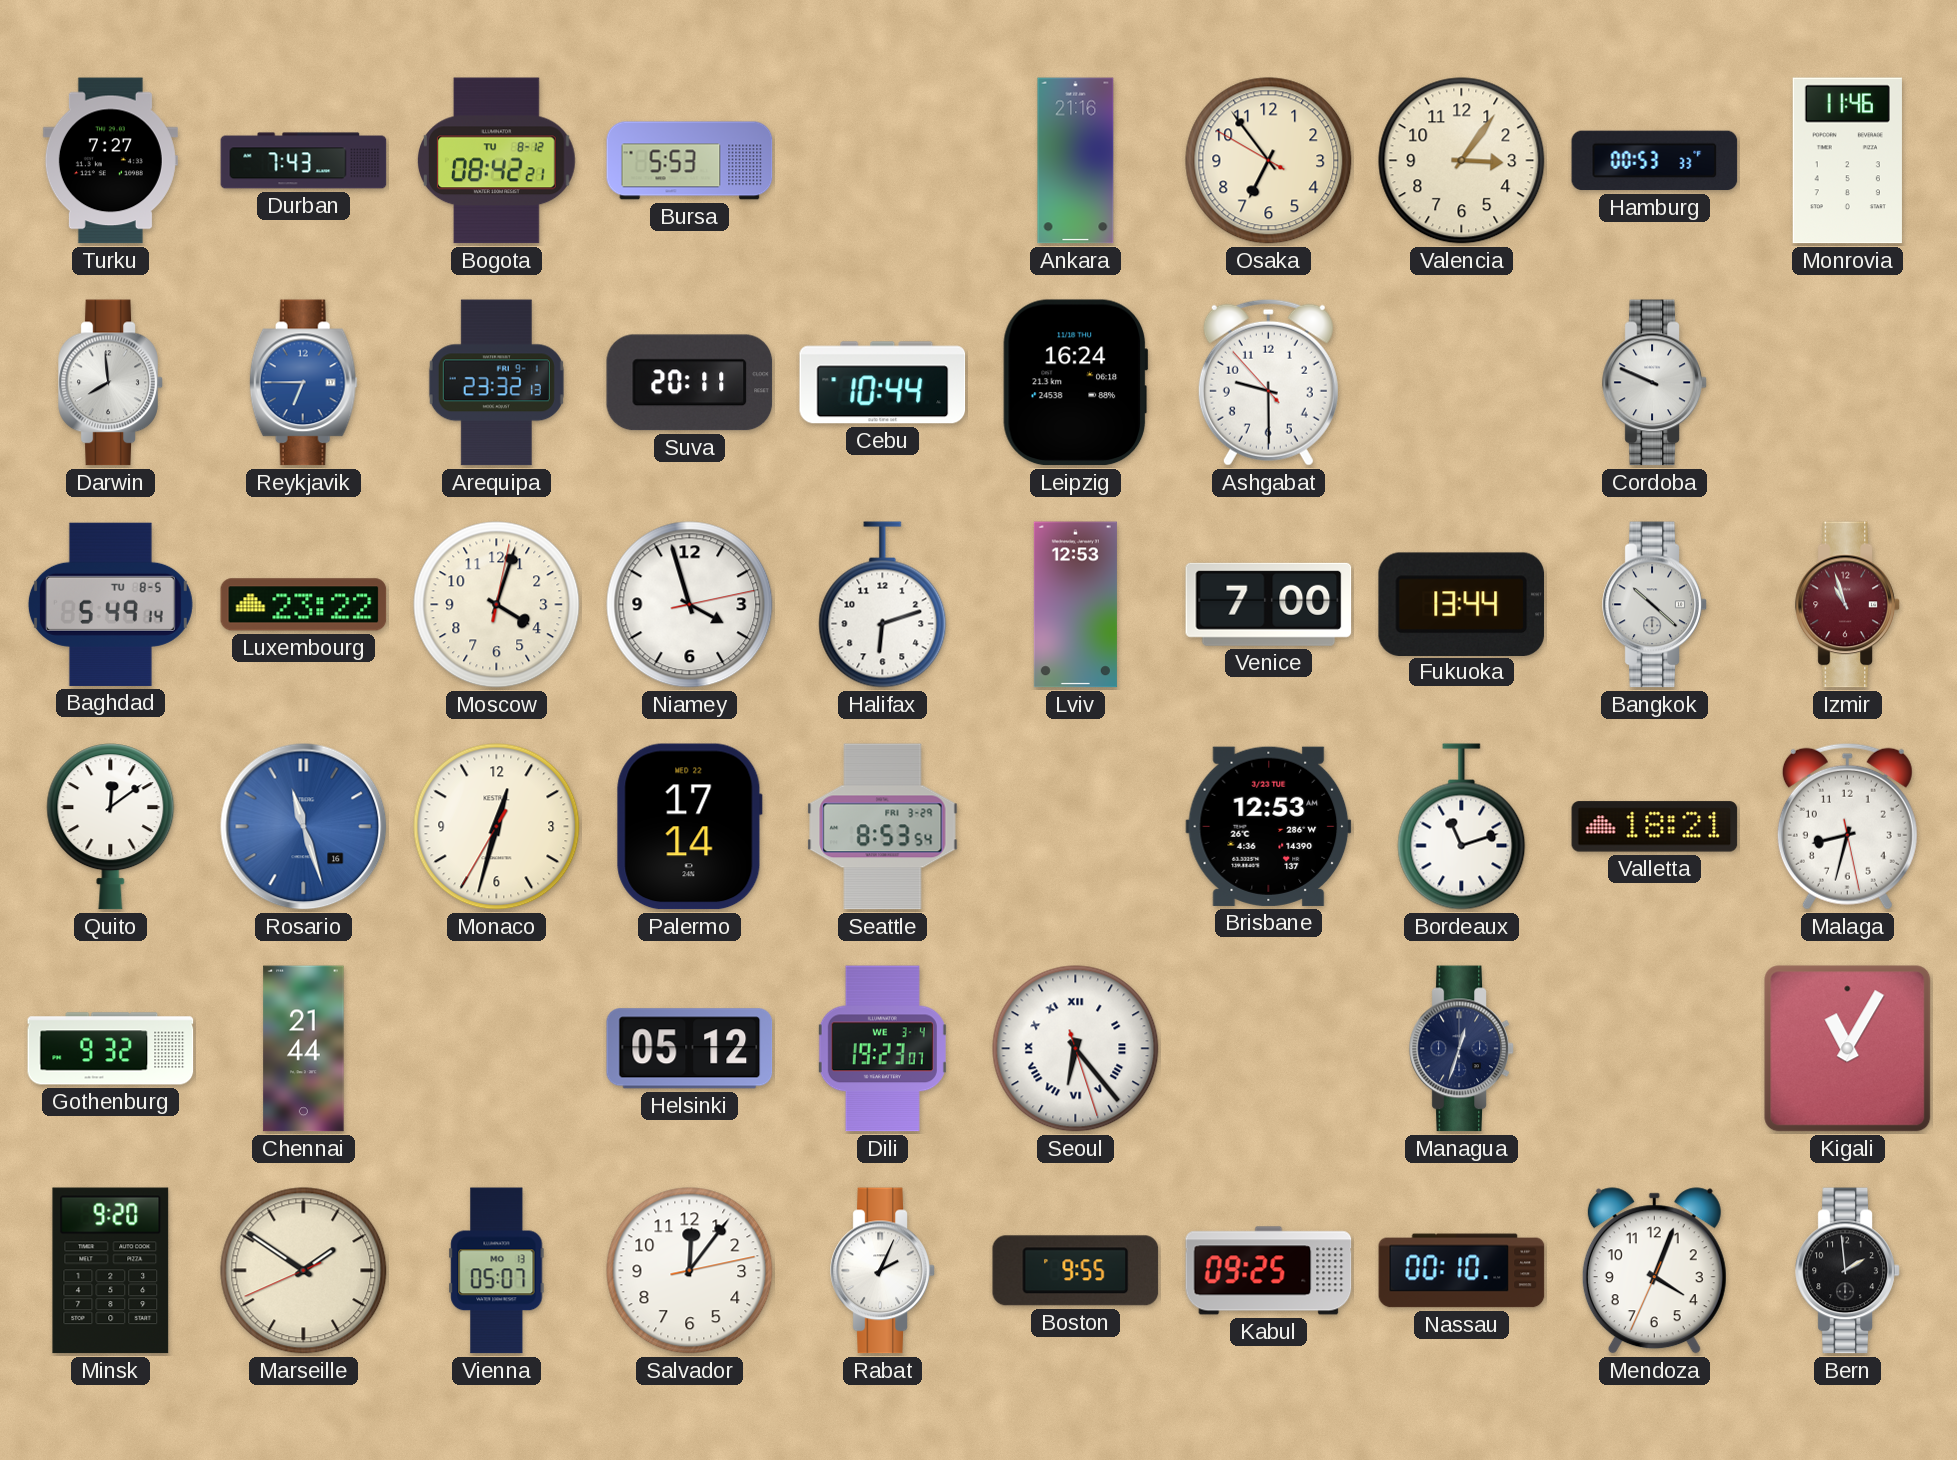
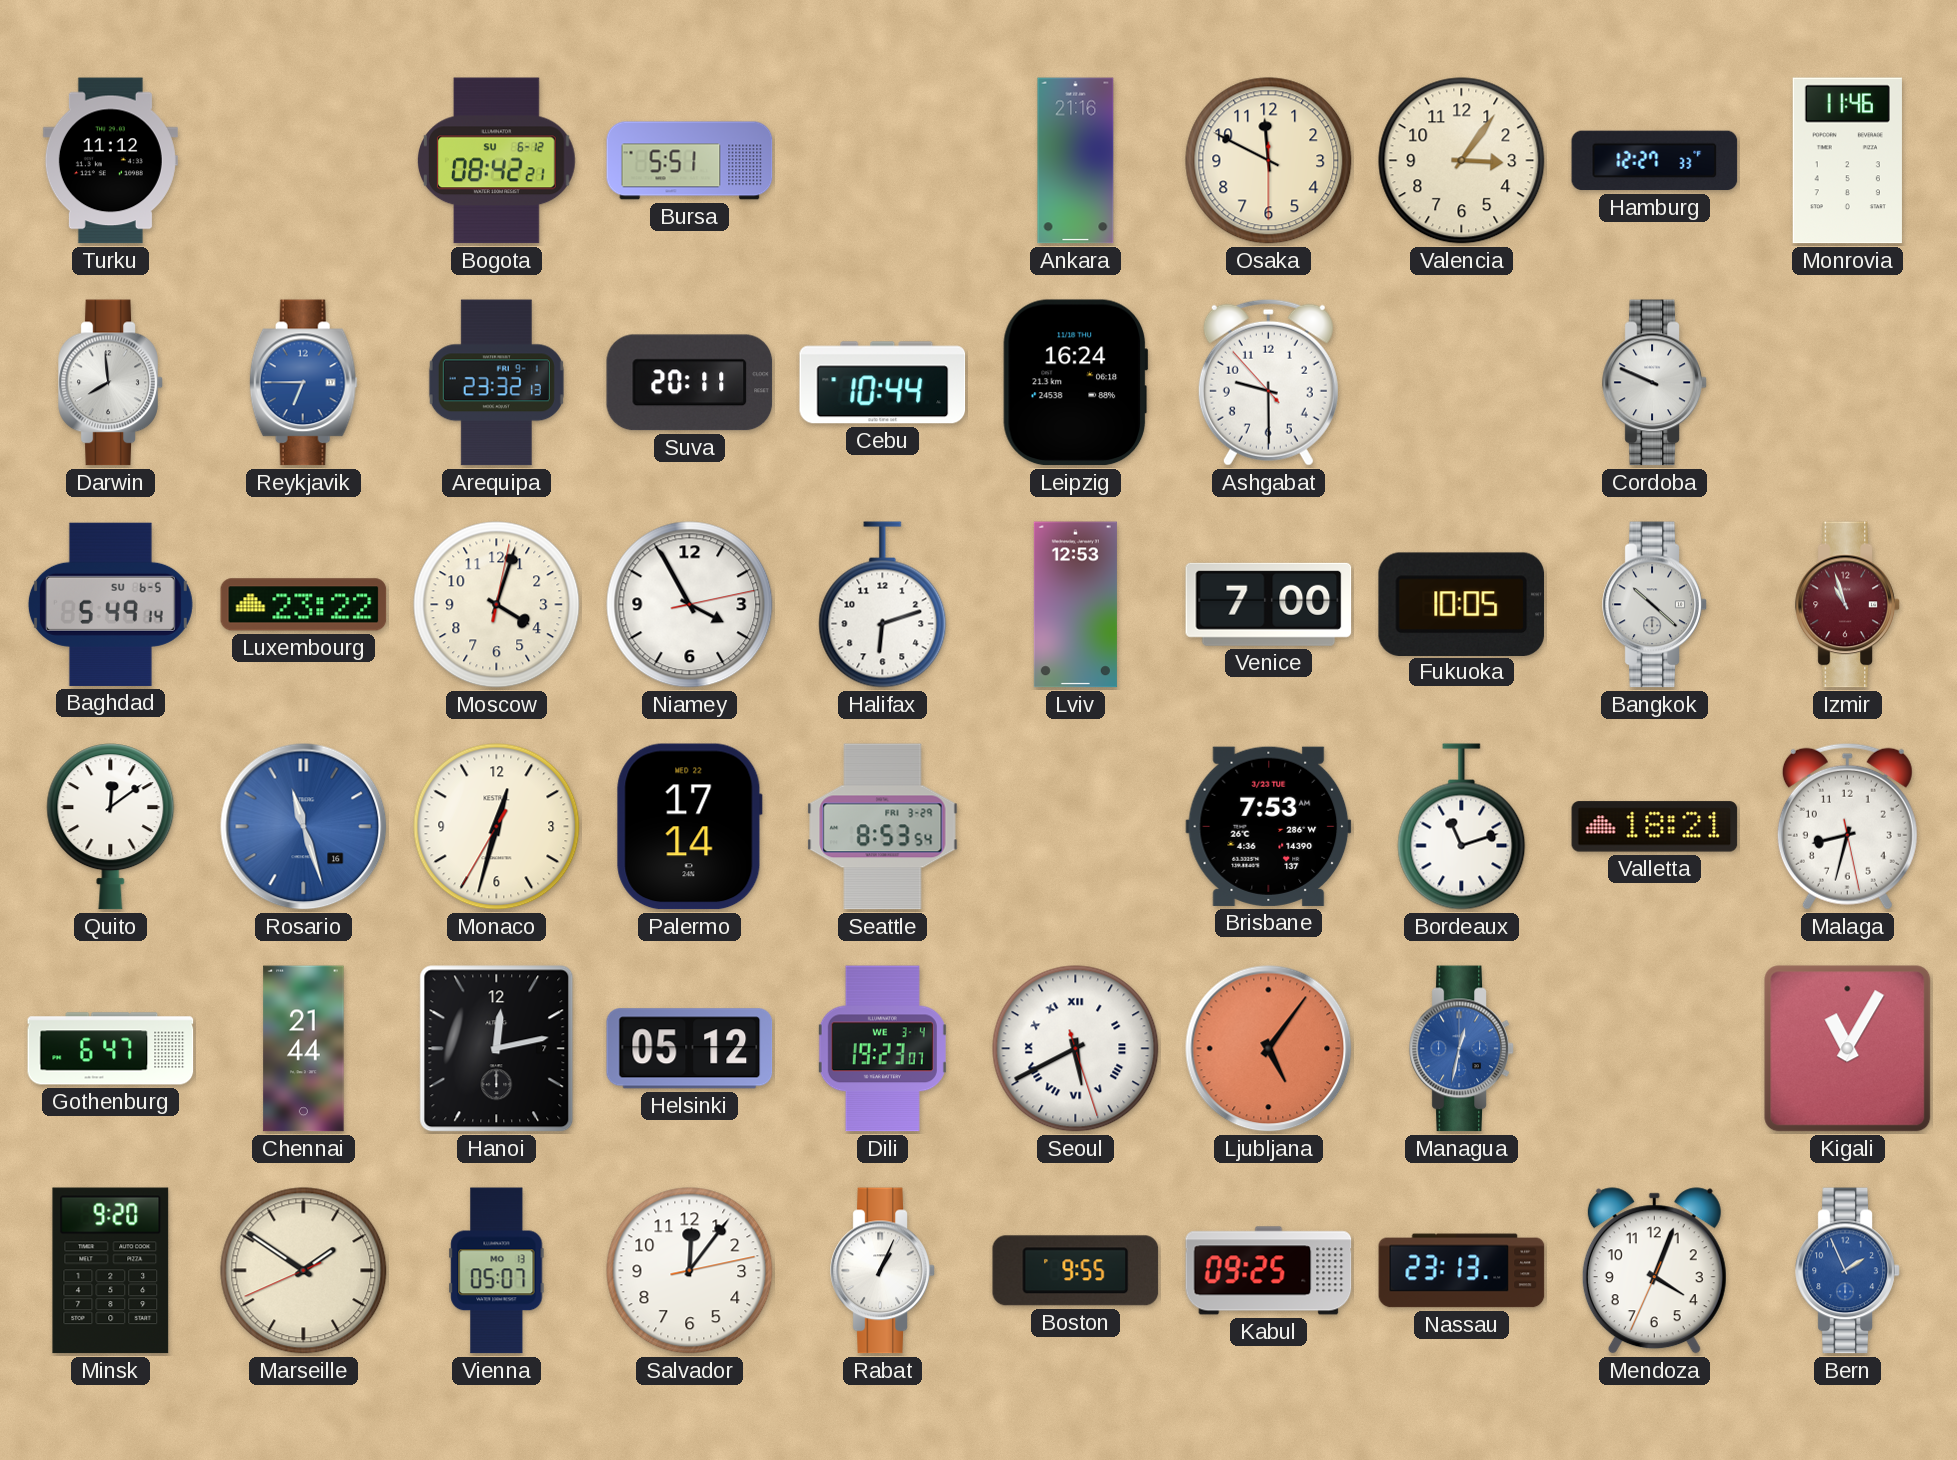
Turku: 7:27 -> 11:12 (110, 161)
Durban: 7:43 -> none (304, 161)
Bogota date: TU 8-12 -> SU 6-12 (496, 161)
Bursa: 5:53 -> 5:51 (690, 161)
Osaka: 6:53 -> 11:49 (1269, 161)
Hamburg: 00:53 -> 12:27 (1655, 161)
Baghdad date: TU 8-5 -> SU 6-5 (110, 604)
Niamey: 3:57 -> 3:55 (690, 605)
Fukuoka: 13:44 -> 10:05 (1461, 604)
Brisbane: 12:53 -> 7:53 (1269, 826)
Gothenburg: 9:32 -> 6:47 (111, 1049)
Hanoi: none -> 12:13 (497, 1049)
Seoul: 6:23 -> 5:40 (1076, 1049)
Ljubljana: none -> 5:06 (1269, 1049)
Managua: 12:33 -> 12:32 (1462, 1049)
Managua dial: navy -> blue (1462, 1049)
Rabat: 2:04 -> 1:04 (883, 1271)
Nassau: 00:10 -> 23:13 (1462, 1271)
Bern: 1:59 -> 1:56 (1848, 1271)
Bern dial: black -> blue (1848, 1271)
